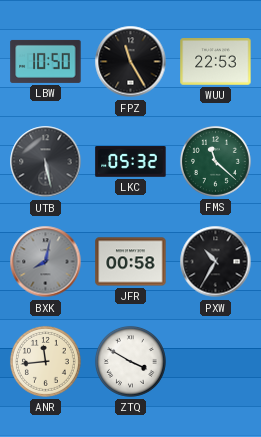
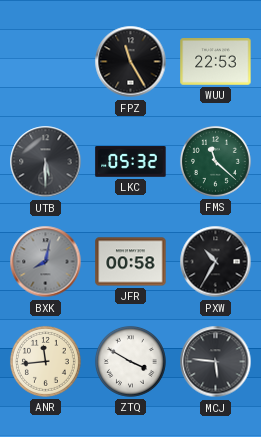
LBW: 10:50 -> none (46, 61)
UTB: 5:28 -> 5:30 (46, 162)
MCJ: none -> 5:46 (216, 362)
